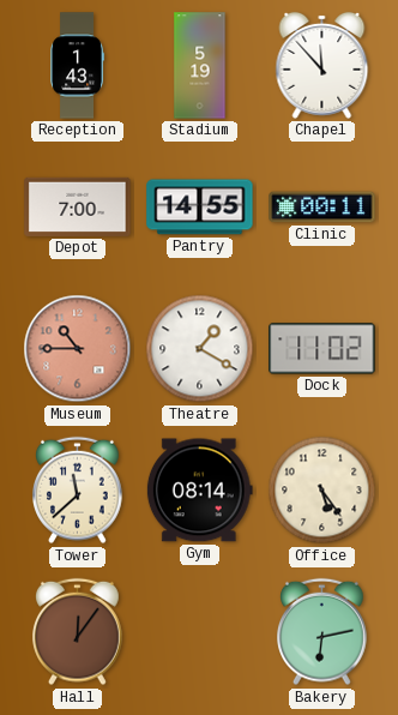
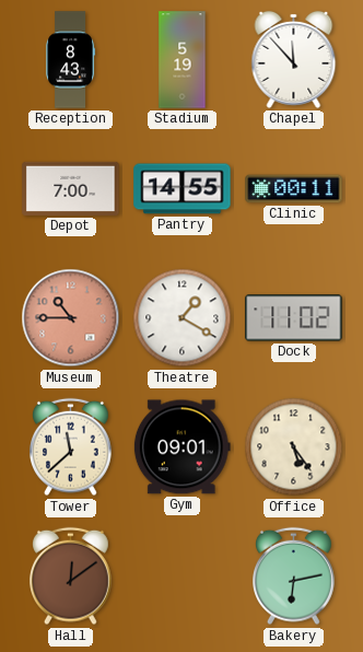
Reception: 1:43 -> 8:43 (70, 60)
Gym: 08:14 -> 09:01 (181, 447)
Hall: 12:06 -> 12:09 (71, 577)
